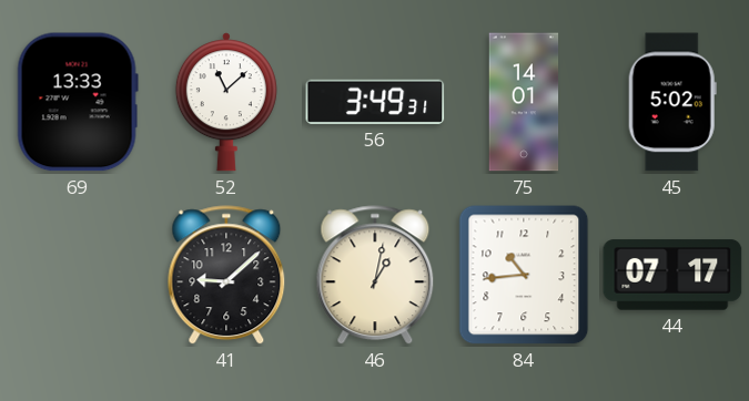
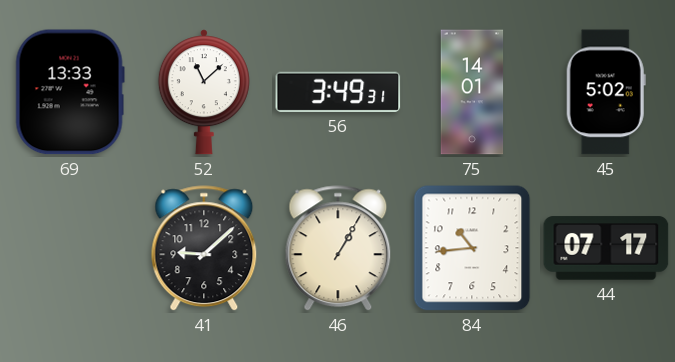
46: 1:02 -> 1:05 (338, 249)
